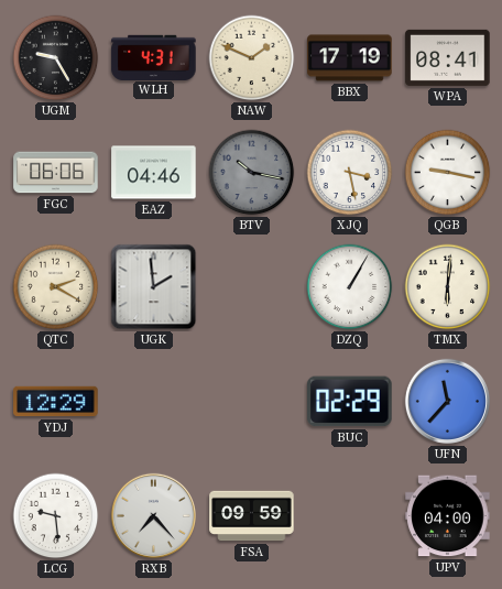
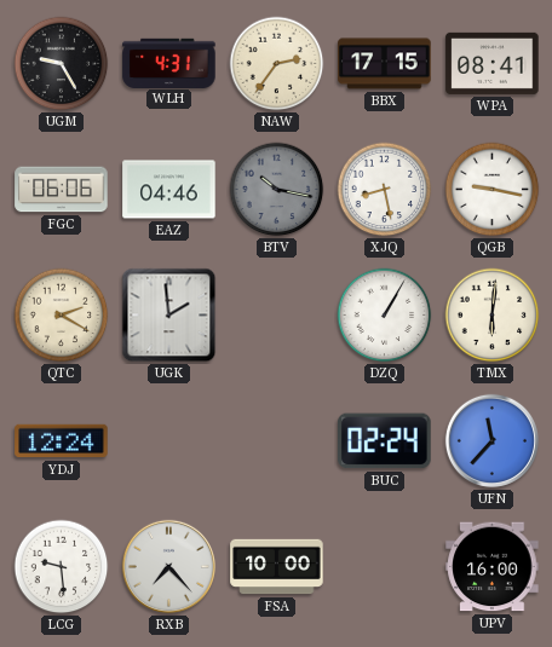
NAW: 1:49 -> 2:36 (277, 64)
BBX: 17:19 -> 17:15 (385, 64)
XJQ: 3:28 -> 8:28 (385, 190)
YDJ: 12:29 -> 12:24 (62, 441)
BUC: 02:29 -> 02:24 (385, 441)
FSA: 09:59 -> 10:00 (277, 567)
UPV: 04:00 -> 16:00 (493, 567)
